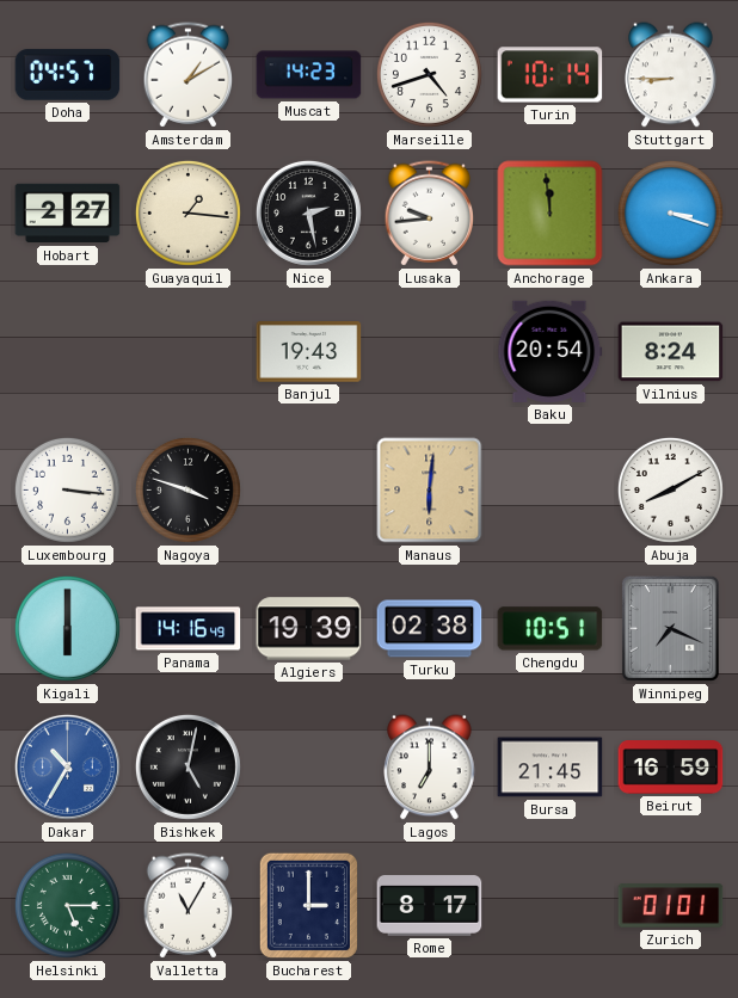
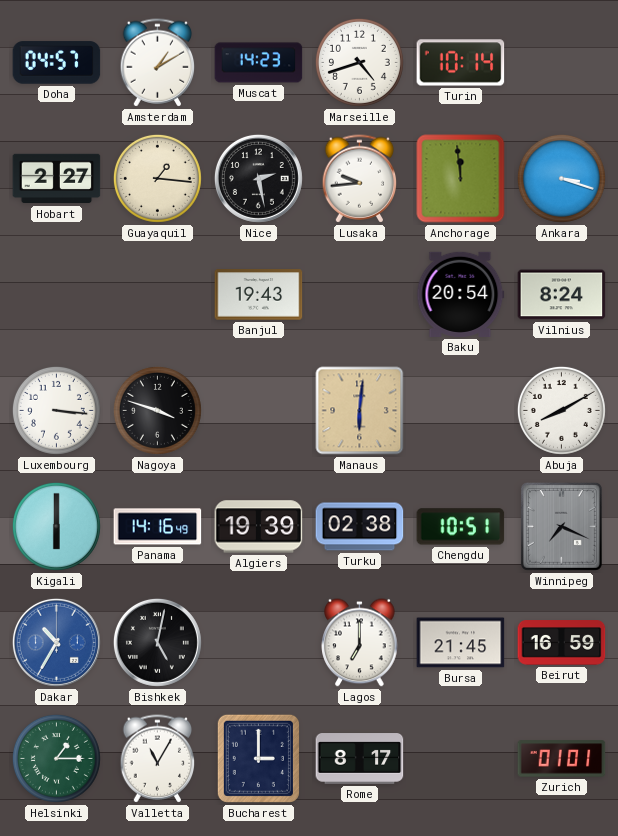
Stuttgart: 8:45 -> none (671, 75)
Helsinki: 5:15 -> 1:15 (56, 758)
